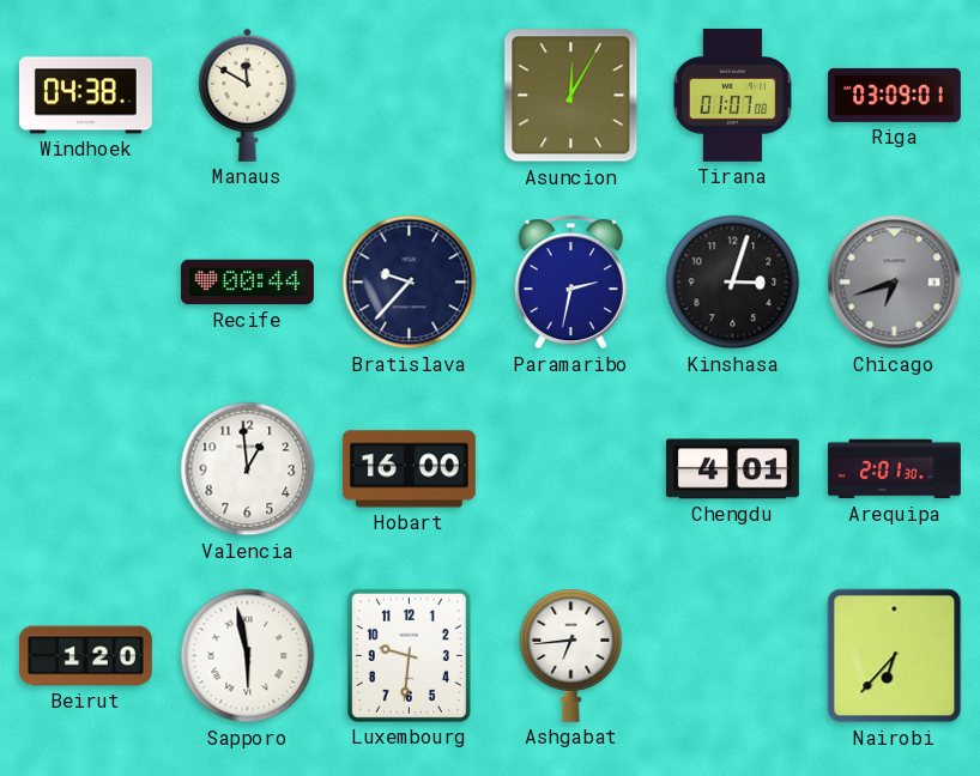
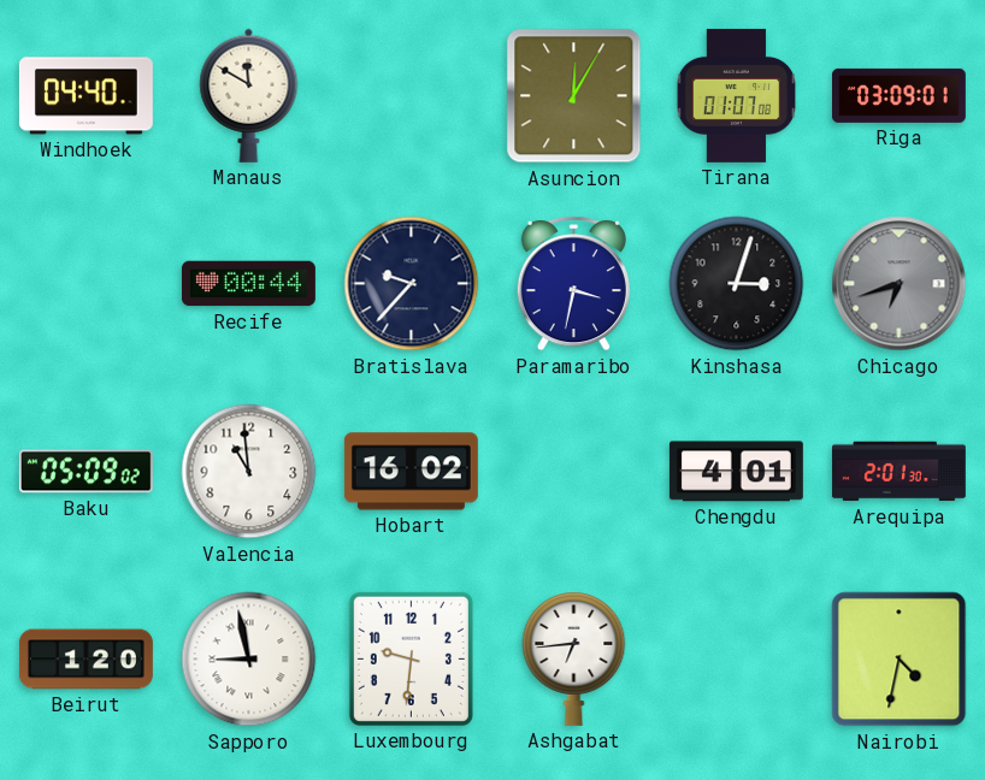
Windhoek: 04:38 -> 04:40 (85, 96)
Paramaribo: 2:32 -> 3:32 (573, 284)
Baku: none -> 05:09 (85, 472)
Valencia: 12:59 -> 10:59 (249, 472)
Hobart: 16:00 -> 16:02 (411, 472)
Sapporo: 5:58 -> 8:58 (249, 660)
Nairobi: 6:37 -> 4:32 (900, 660)
